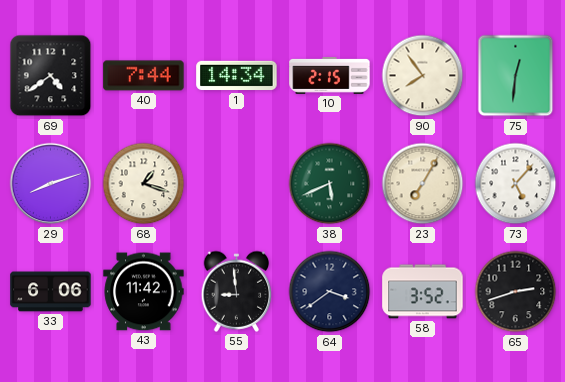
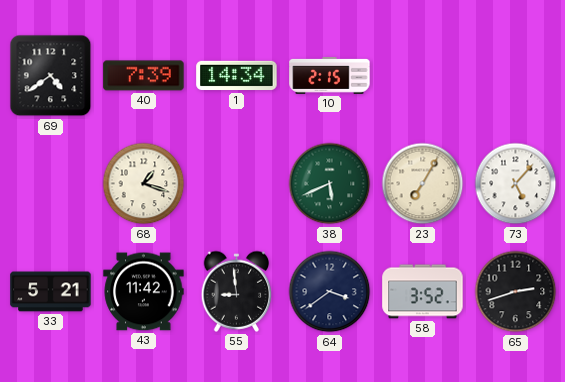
40: 7:44 -> 7:39 (144, 76)
90: 7:54 -> none (423, 76)
75: 12:31 -> none (516, 76)
29: 8:12 -> none (51, 184)
33: 6:06 -> 5:21 (51, 292)
